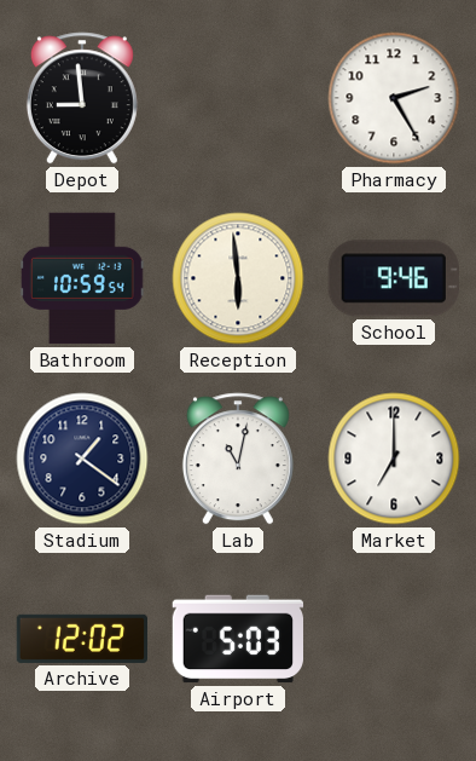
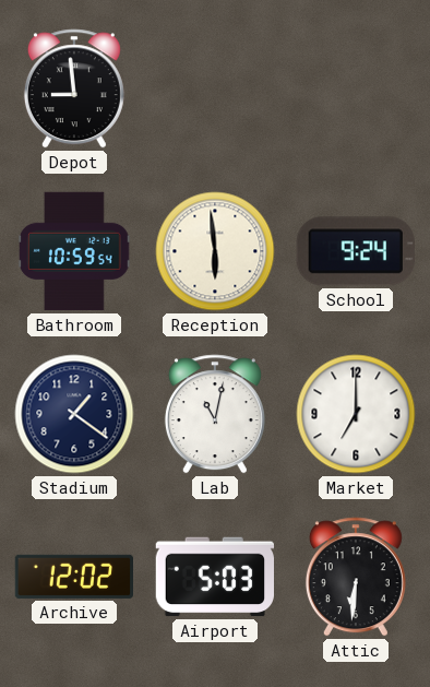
Pharmacy: 2:25 -> none (394, 98)
School: 9:46 -> 9:24 (356, 251)
Attic: none -> 6:31 (356, 577)
